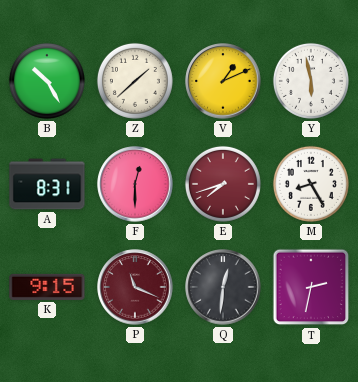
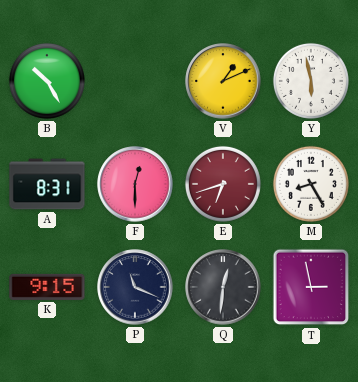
Z: 1:38 -> none (135, 81)
E: 7:42 -> 6:42 (223, 184)
P dial: burgundy -> navy (135, 287)
T: 2:32 -> 2:58 (311, 287)
